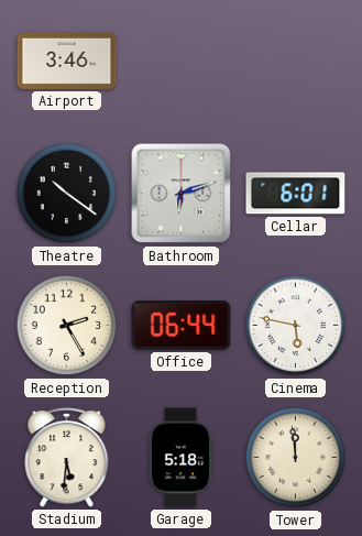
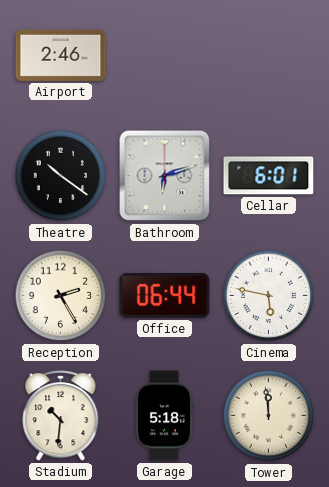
Airport: 3:46 -> 2:46 (61, 55)
Stadium: 5:31 -> 10:31 (61, 416)
